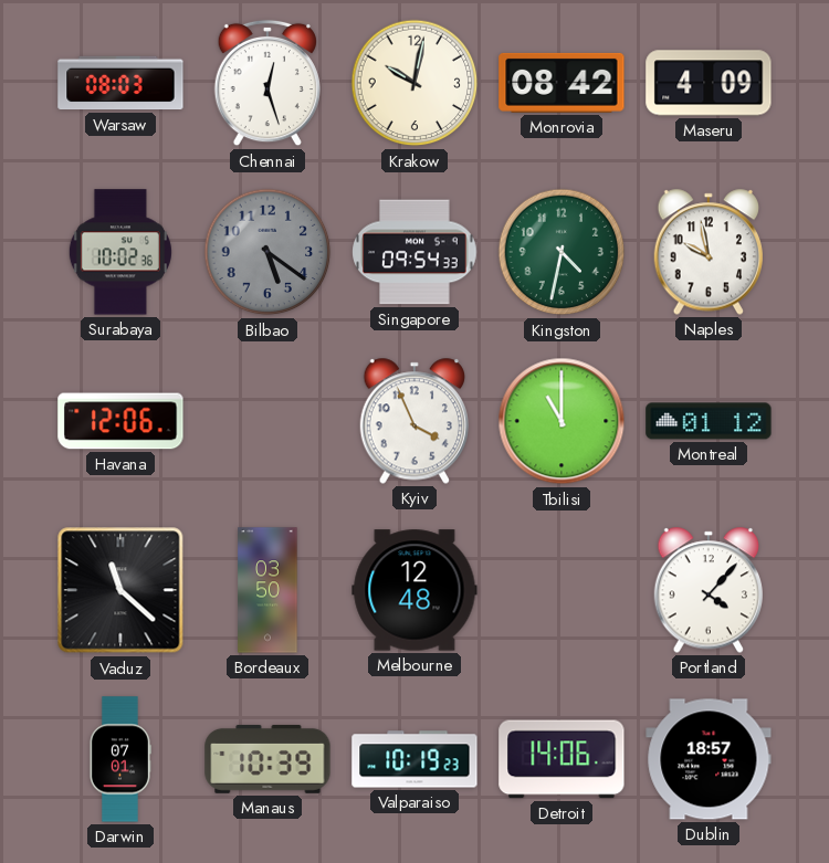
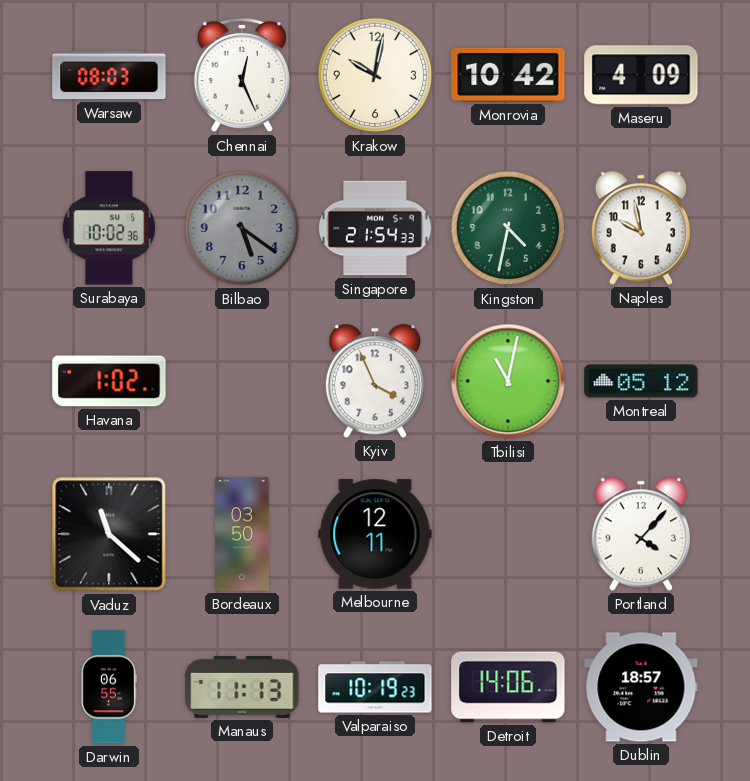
Chennai: 12:27 -> 12:26 (241, 75)
Monrovia: 08:42 -> 10:42 (508, 75)
Singapore: 09:54 -> 21:54 (375, 228)
Havana: 12:06 -> 1:02 (109, 381)
Tbilisi: 11:00 -> 11:02 (508, 381)
Montreal: 01:12 -> 05:12 (641, 381)
Melbourne: 12:48 -> 12:11 (375, 534)
Darwin: 07:01 -> 06:55 (108, 687)
Manaus: 10:39 -> 11:13 (242, 687)
